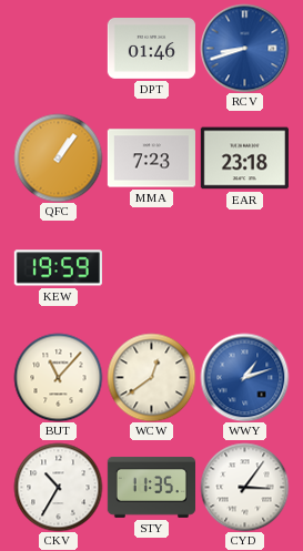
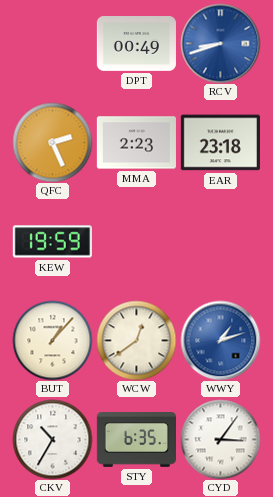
DPT: 01:46 -> 00:49 (136, 44)
QFC: 1:06 -> 2:26 (52, 142)
MMA: 7:23 -> 2:23 (136, 143)
BUT: 11:07 -> 1:07 (52, 340)
STY: 11:35 -> 6:35 (136, 440)
